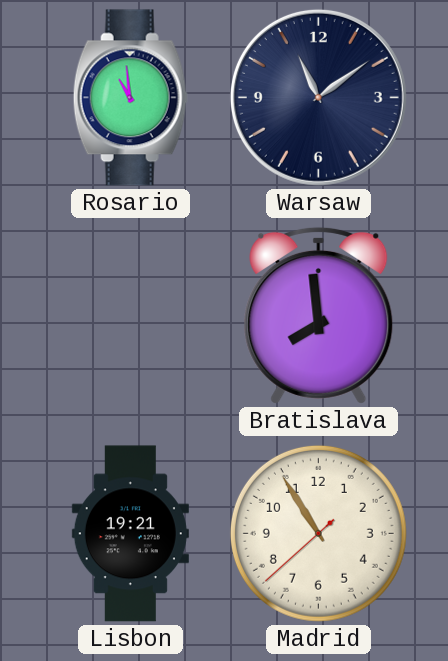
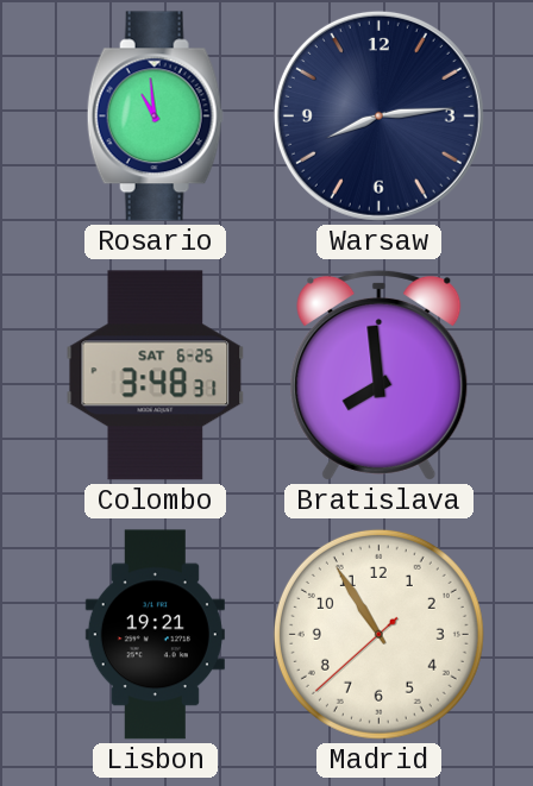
Warsaw: 11:09 -> 8:14 (378, 115)
Colombo: none -> 3:48 (156, 376)
